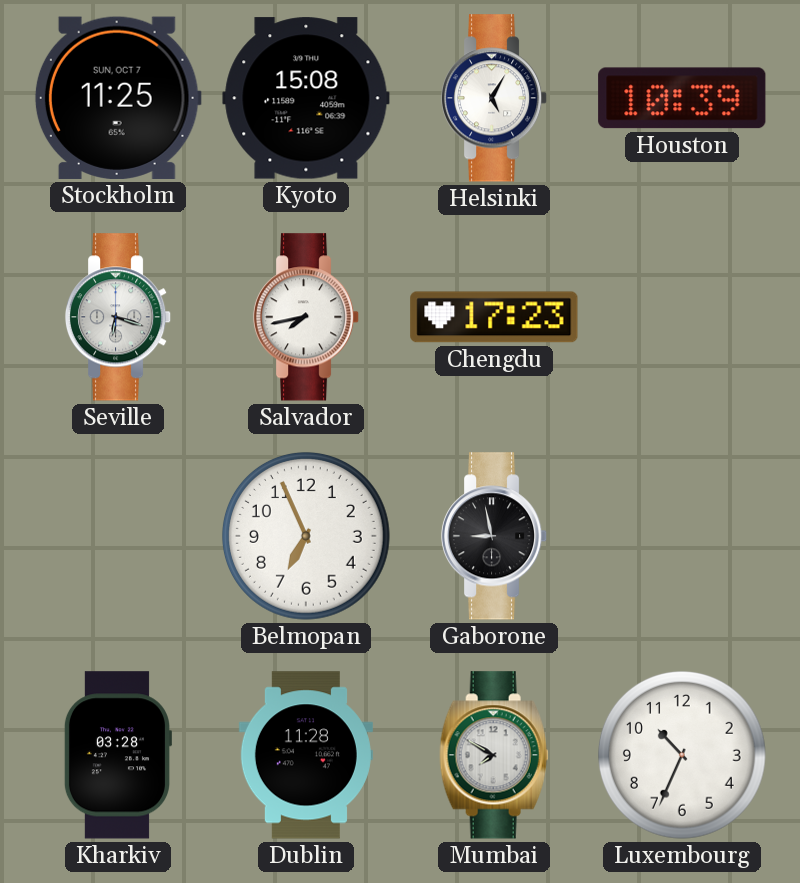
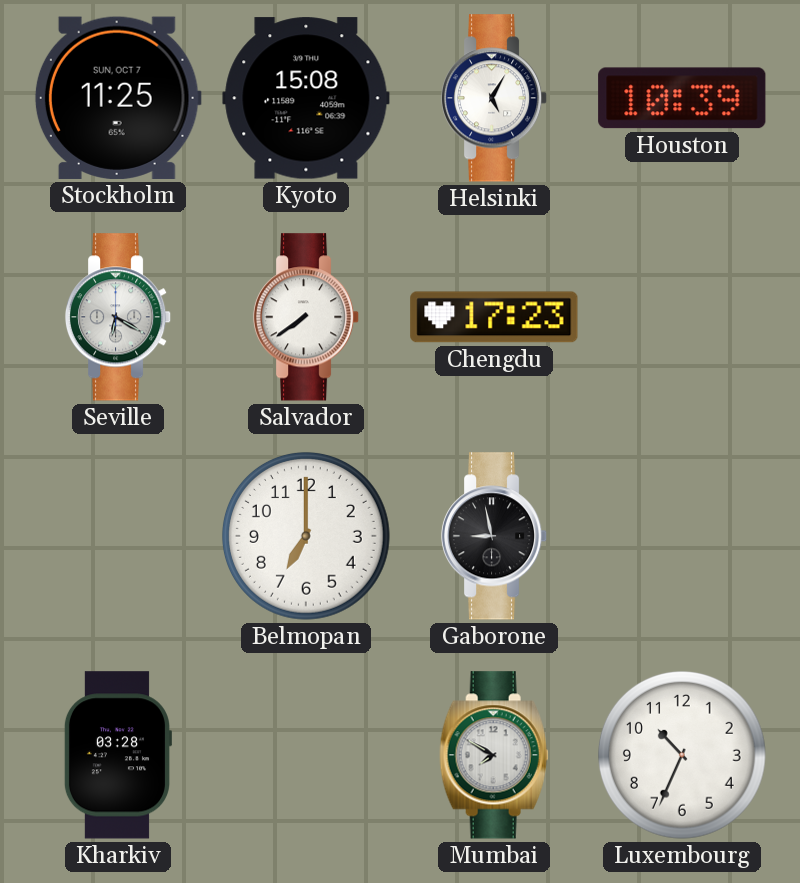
Seville: 6:18 -> 6:20 (118, 317)
Salvador: 7:43 -> 7:39 (306, 317)
Belmopan: 6:56 -> 7:00 (306, 536)
Dublin: 11:28 -> none (306, 755)
